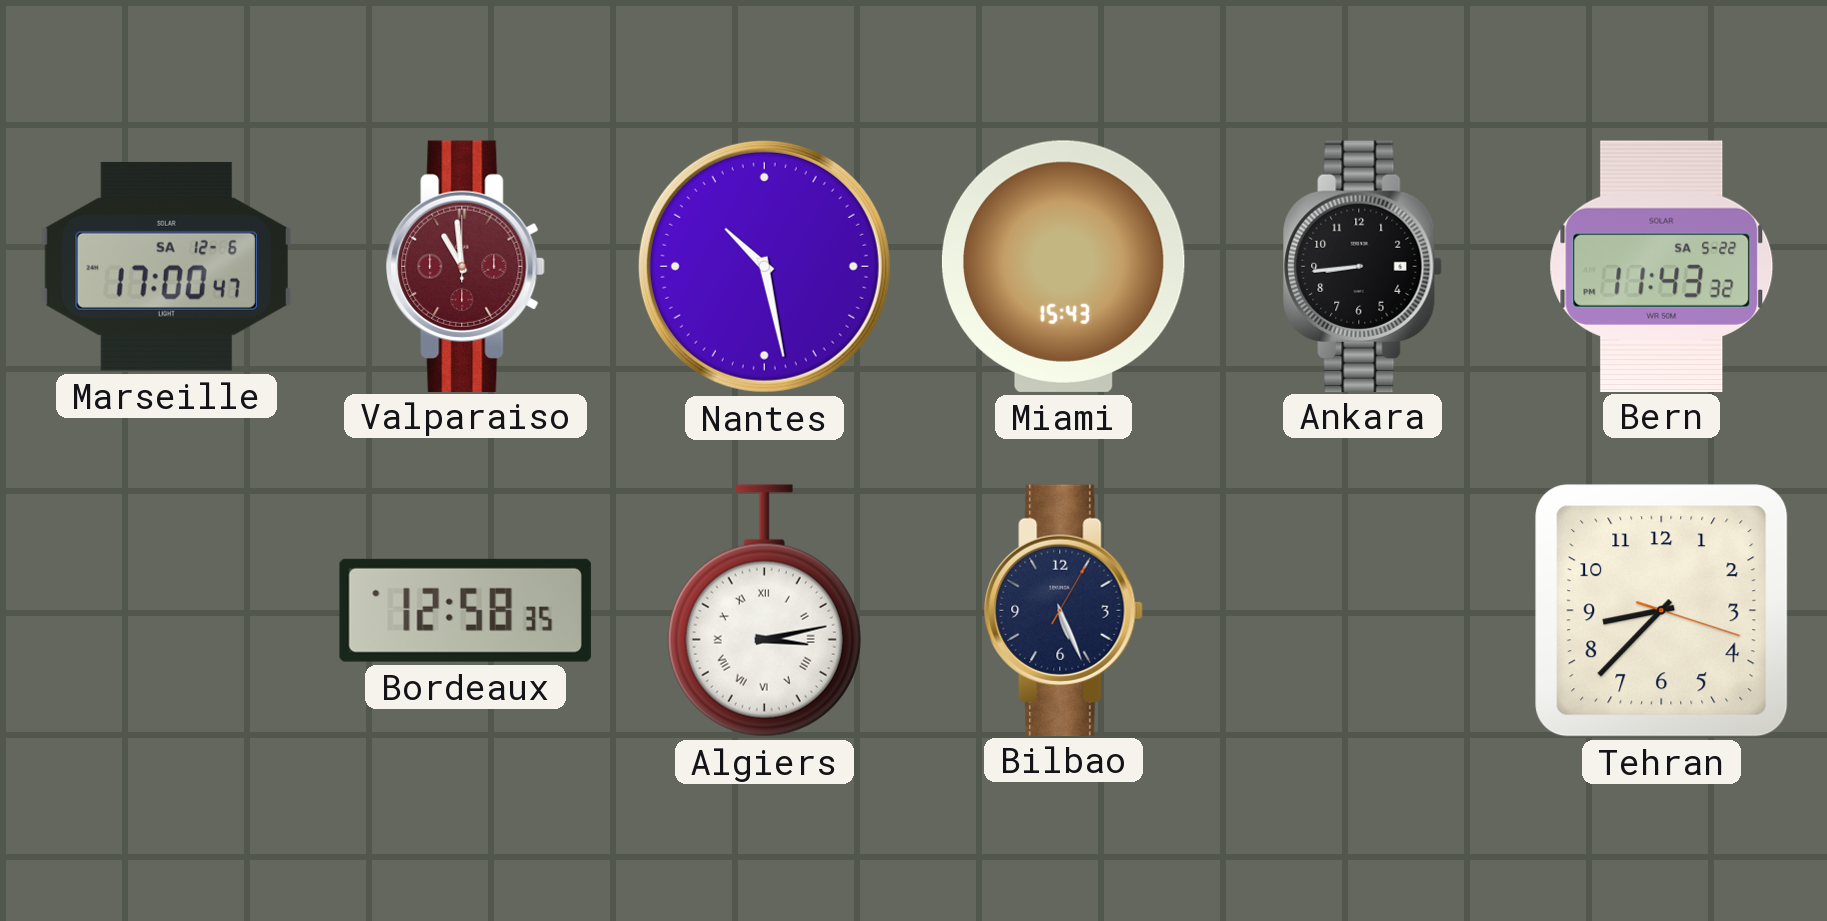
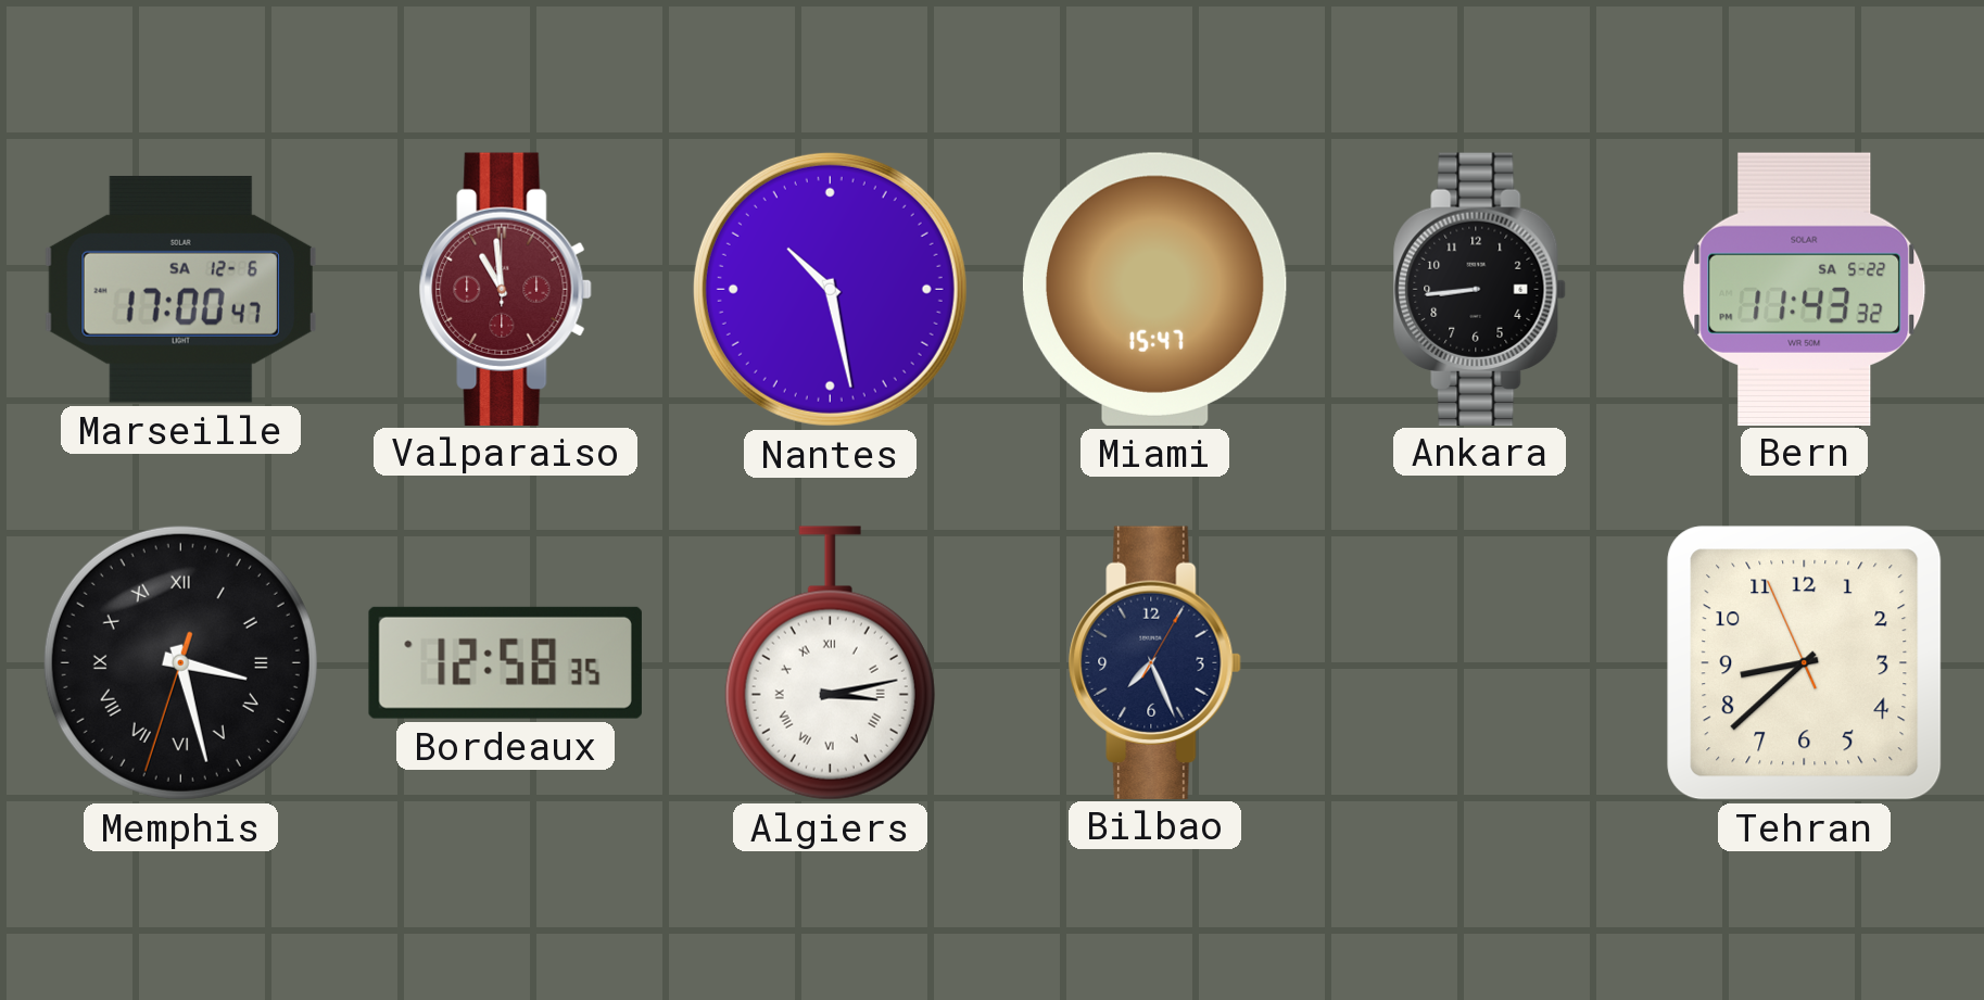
Miami: 15:43 -> 15:47 (1154, 289)
Memphis: none -> 3:27 (180, 662)
Bilbao: 5:26 -> 7:26 (1155, 662)
Tehran: 8:37:18 -> 8:37:56 (1805, 663)
